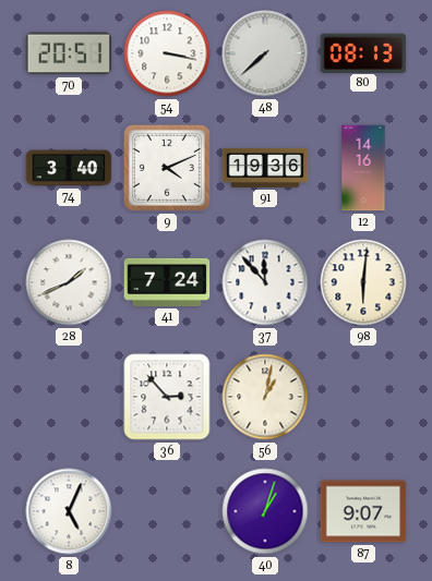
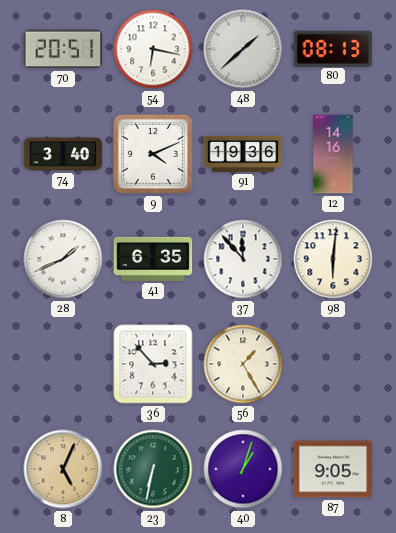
54: 3:17 -> 6:17 (153, 49)
48: 7:38 -> 1:38 (243, 49)
41: 7:24 -> 6:35 (153, 259)
56: 1:02 -> 1:25 (243, 364)
8 dial: white -> champagne (63, 469)
23: none -> 6:32 (153, 469)
87: 9:07 -> 9:05 (333, 469)
